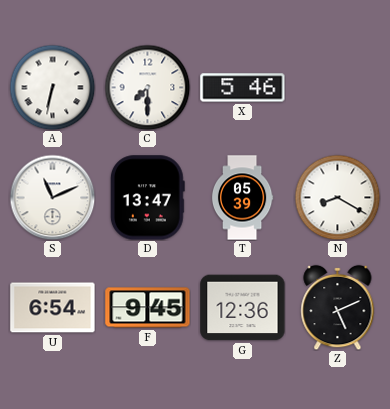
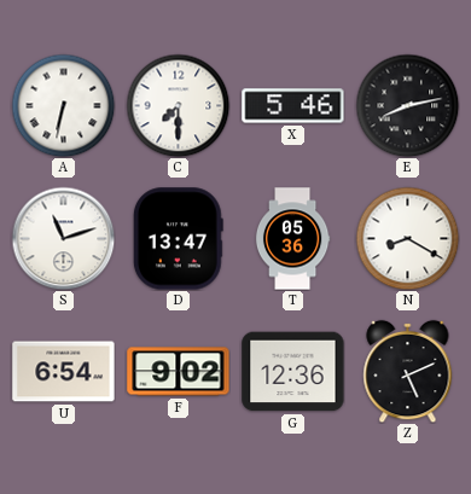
E: none -> 8:13 (407, 105)
S: 11:11 -> 11:12 (63, 238)
T: 05:39 -> 05:36 (292, 239)
F: 9:45 -> 9:02 (179, 372)
